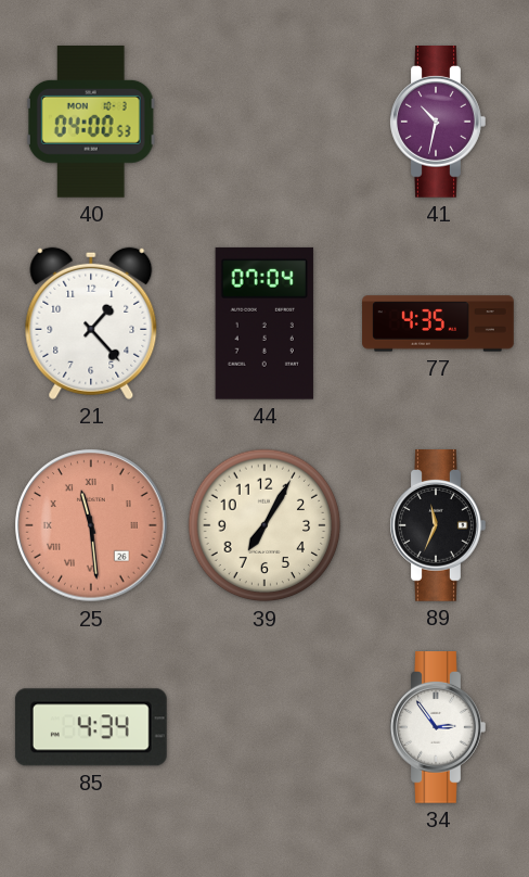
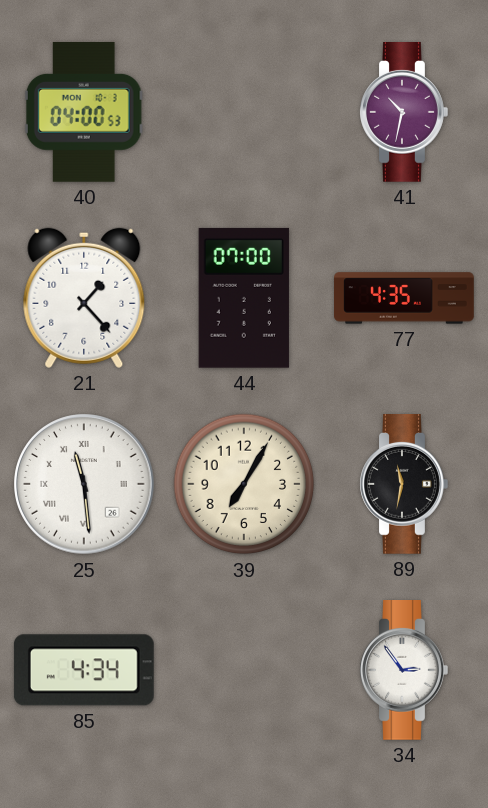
44: 07:04 -> 07:00 (244, 298)
25 dial: salmon -> white (84, 484)
89: 11:34 -> 11:32 (404, 485)
